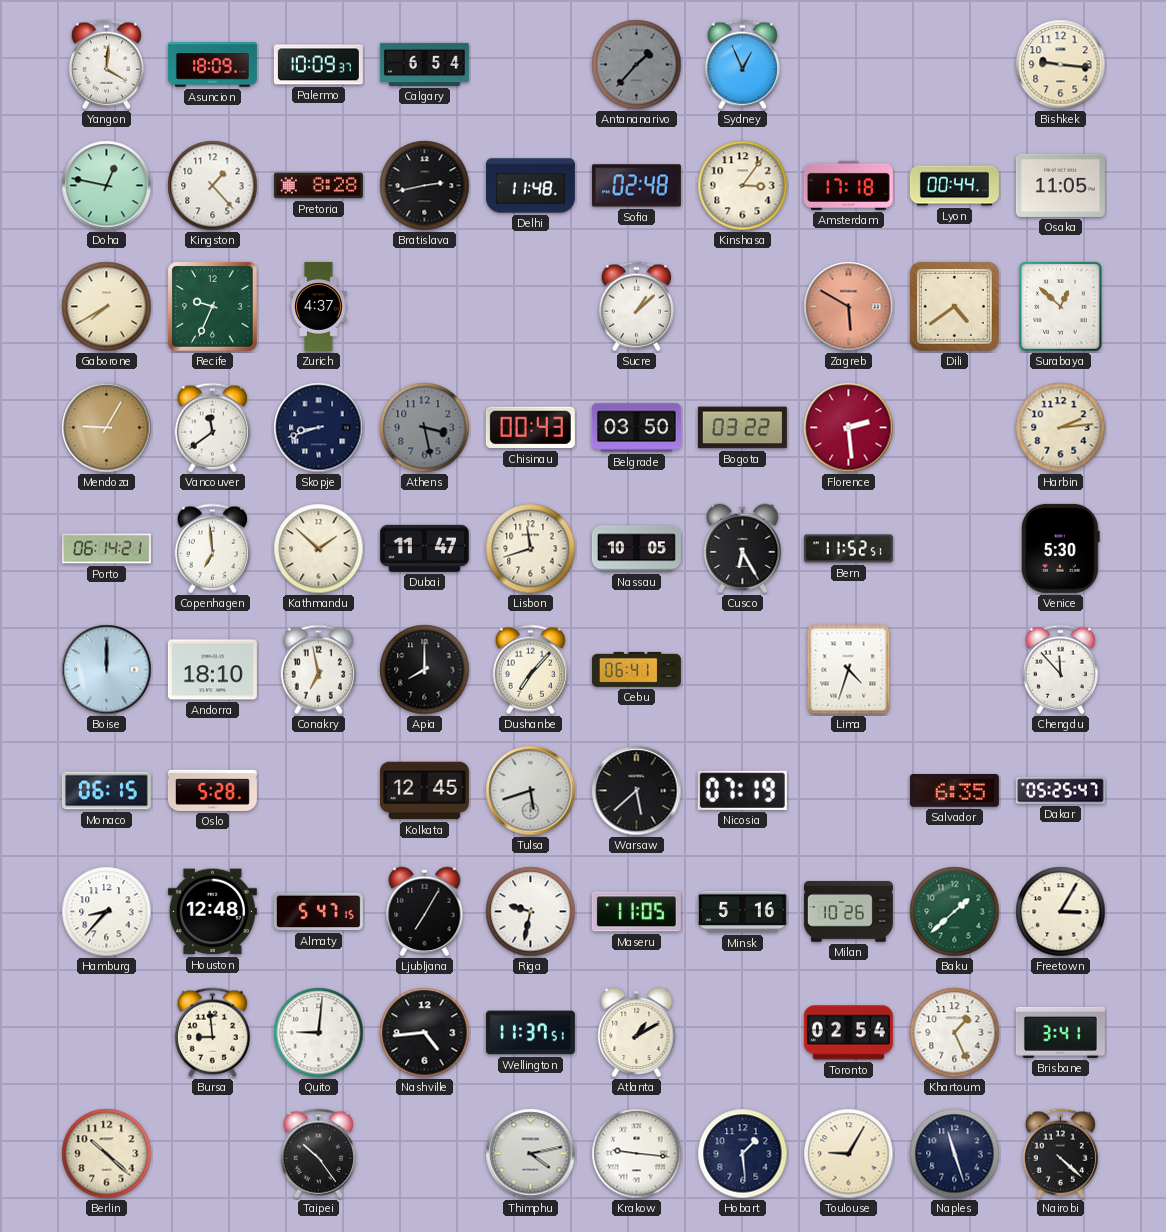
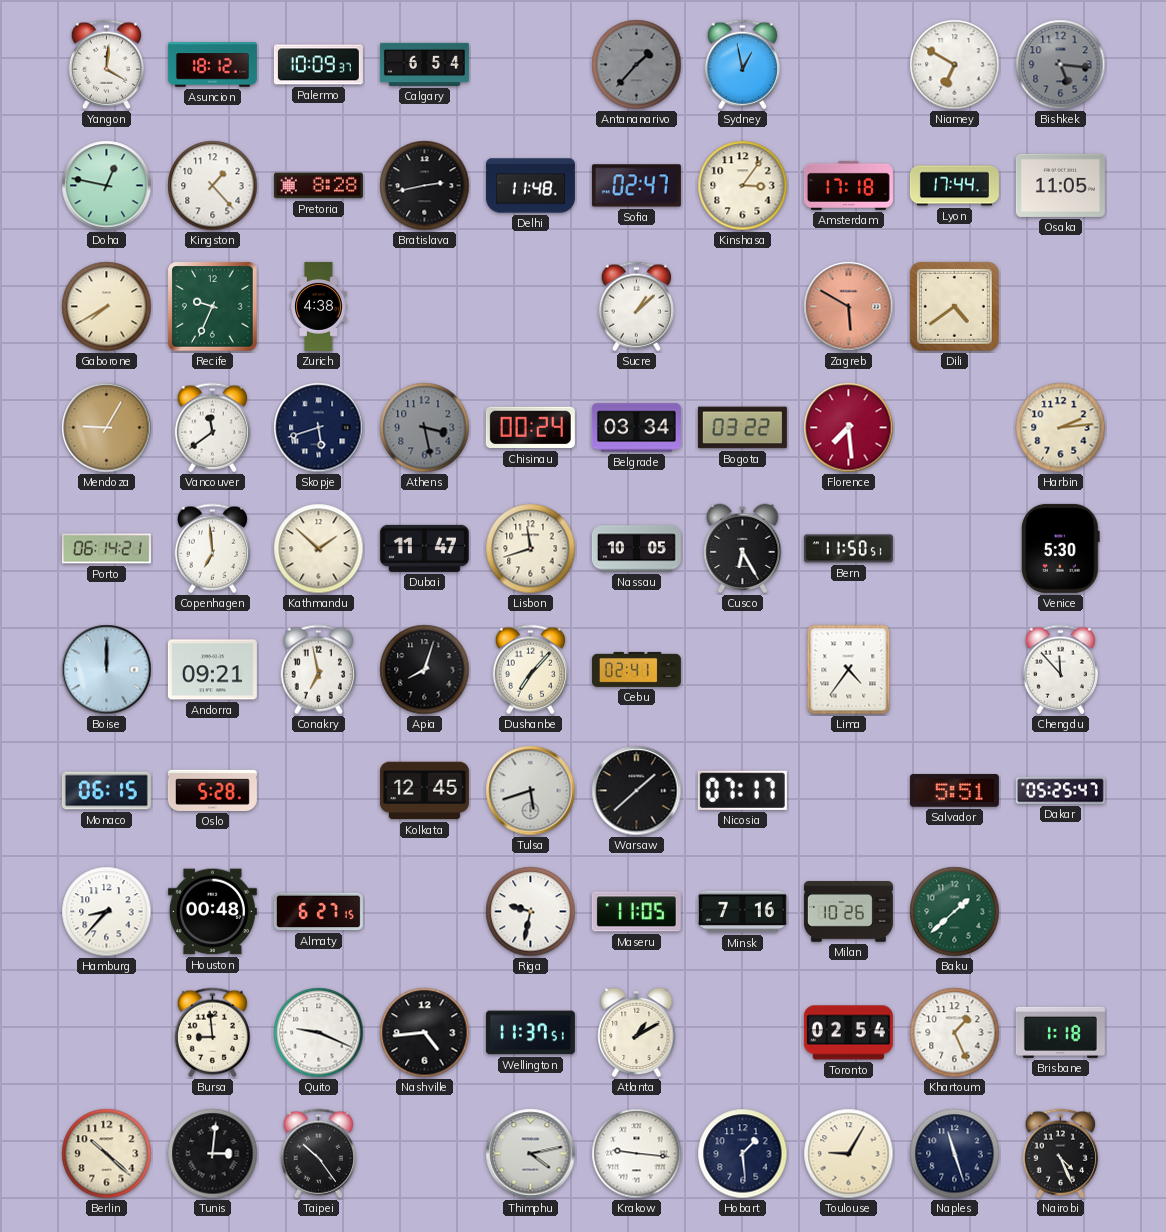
Asuncion: 18:09 -> 18:12 (212, 65)
Sydney: 12:56 -> 12:58 (742, 65)
Niamey: none -> 6:50 (955, 65)
Bishkek: 9:16 -> 5:16 (1061, 65)
Bishkek dial: cream -> grey (1061, 65)
Sofia: 02:48 -> 02:47 (636, 186)
Lyon: 00:44 -> 17:44 (954, 186)
Zurich: 4:37 -> 4:38 (319, 306)
Surabaya: 12:52 -> none (1061, 307)
Skopje: 8:42 -> 5:42 (319, 428)
Chisinau: 00:43 -> 00:24 (530, 428)
Belgrade: 03:50 -> 03:34 (636, 428)
Florence: 2:29 -> 7:29 (849, 428)
Bern: 11:52 -> 11:50 (848, 549)
Andorra: 18:10 -> 09:21 (212, 670)
Apia: 8:00 -> 8:03 (425, 670)
Cebu: 06:41 -> 02:41 (636, 669)
Lima: 4:33 -> 4:36 (849, 670)
Warsaw: 5:38 -> 1:38 (637, 791)
Nicosia: 07:19 -> 07:17 (742, 790)
Salvador: 6:35 -> 5:51 (954, 791)
Houston: 12:48 -> 00:48 (212, 912)
Almaty: 5:47 -> 6:27 (318, 912)
Ljubljana: 7:05 -> none (425, 912)
Minsk: 5:16 -> 7:16 (742, 912)
Freetown: 3:05 -> none (1061, 912)
Quito: 9:01 -> 9:19 (319, 1033)
Brisbane: 3:41 -> 1:18 (1060, 1032)
Tunis: none -> 3:01 (213, 1154)
Nairobi: 4:22 -> 4:26 (1060, 1154)
